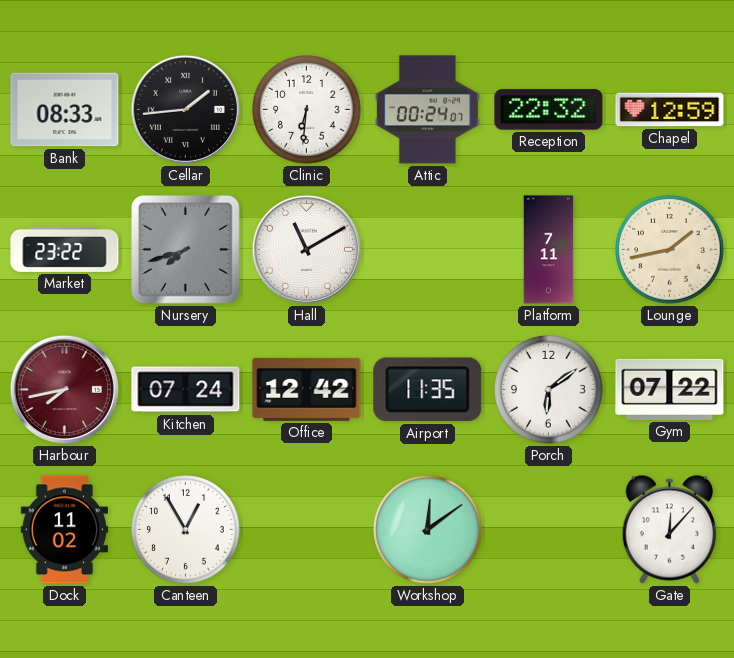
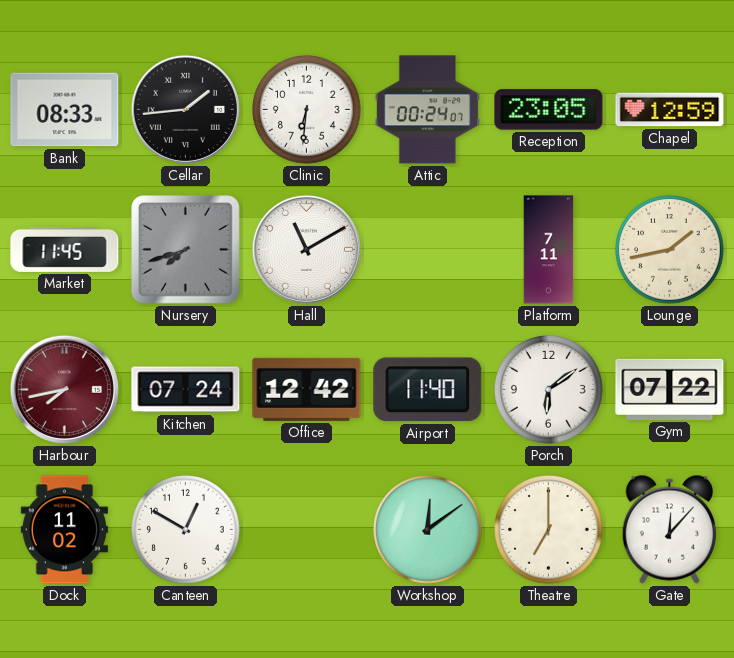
Reception: 22:32 -> 23:05 (549, 110)
Market: 23:22 -> 11:45 (65, 249)
Airport: 11:35 -> 11:40 (428, 390)
Canteen: 12:55 -> 12:50 (186, 530)
Theatre: none -> 7:00 (549, 530)
